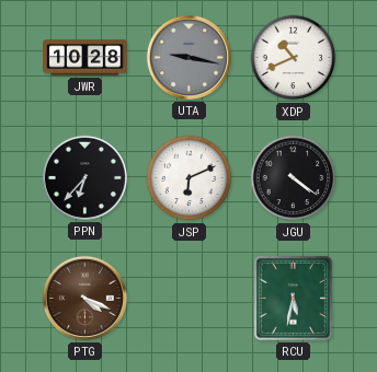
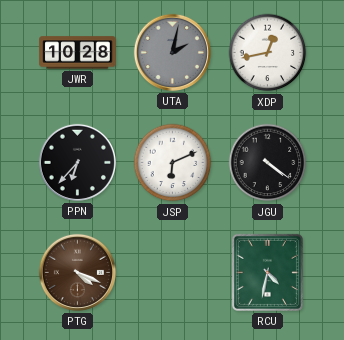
UTA: 9:17 -> 2:02 (172, 52)
XDP: 10:41 -> 12:43 (268, 53)
RCU: 5:32 -> 4:32 (267, 272)
